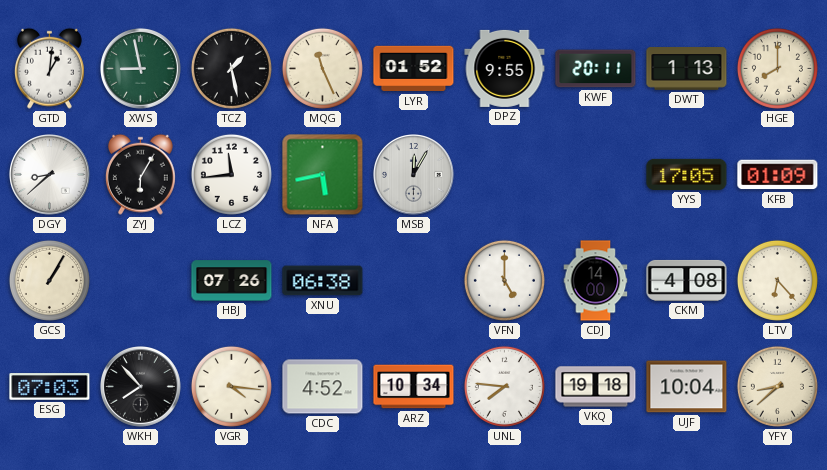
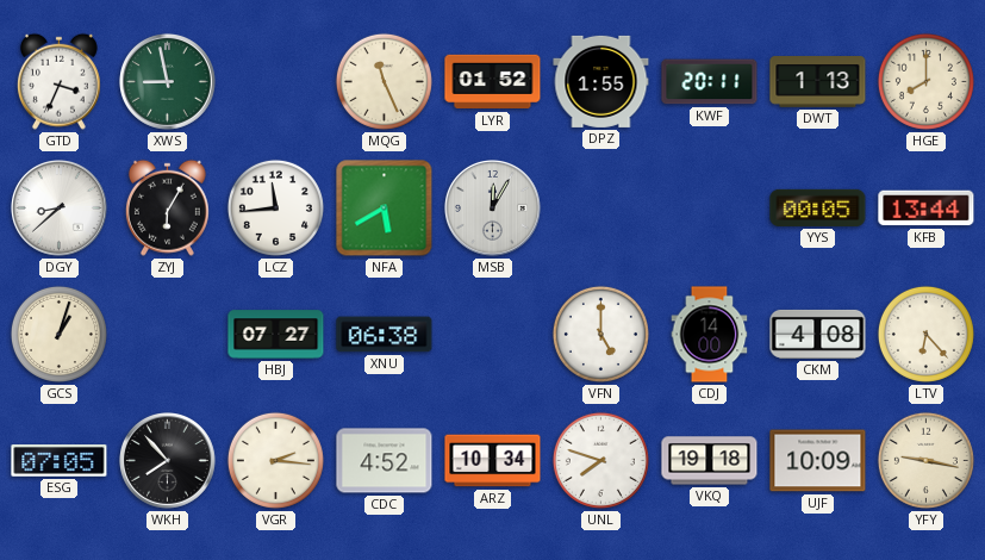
GTD: 1:01 -> 3:34 (58, 81)
TCZ: 1:28 -> none (231, 68)
DPZ: 9:55 -> 1:55 (601, 81)
NFA: 5:43 -> 5:40 (385, 209)
YYS: 17:05 -> 00:05 (818, 207)
KFB: 01:09 -> 13:44 (927, 209)
GCS: 1:05 -> 1:03 (58, 334)
HBJ: 07:26 -> 07:27 (276, 335)
ESG: 07:03 -> 07:05 (60, 461)
VGR: 4:16 -> 2:16 (275, 460)
UNL: 7:46 -> 7:48 (600, 460)
UJF: 10:04 -> 10:09 (818, 461)
YFY: 8:38 -> 9:17 (925, 460)
